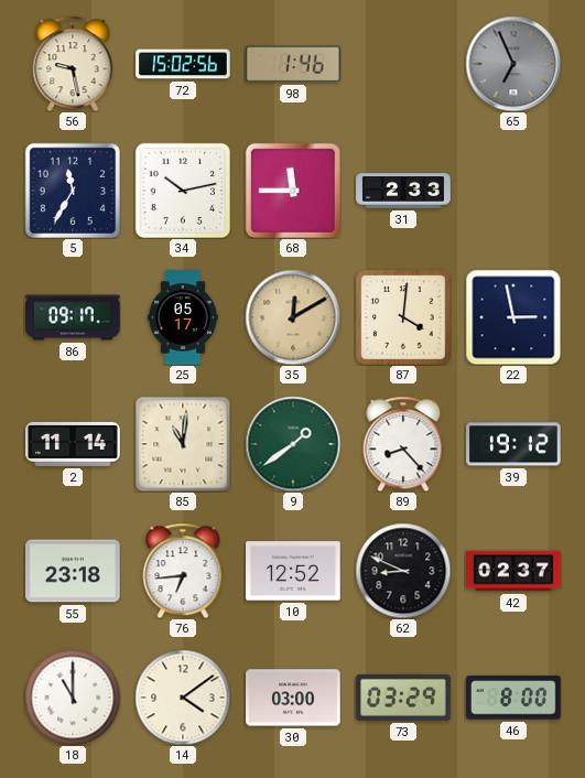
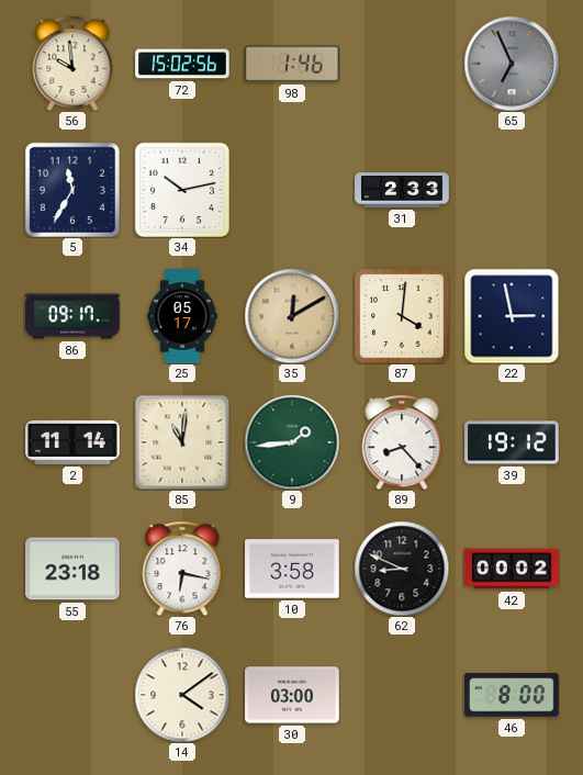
56: 9:28 -> 9:59 (72, 64)
68: 11:45 -> none (293, 191)
9: 1:39 -> 1:44 (292, 442)
76: 6:44 -> 6:17 (182, 569)
10: 12:52 -> 3:58 (292, 569)
42: 02:37 -> 00:02 (512, 569)
18: 11:00 -> none (73, 698)
73: 03:29 -> none (403, 698)
